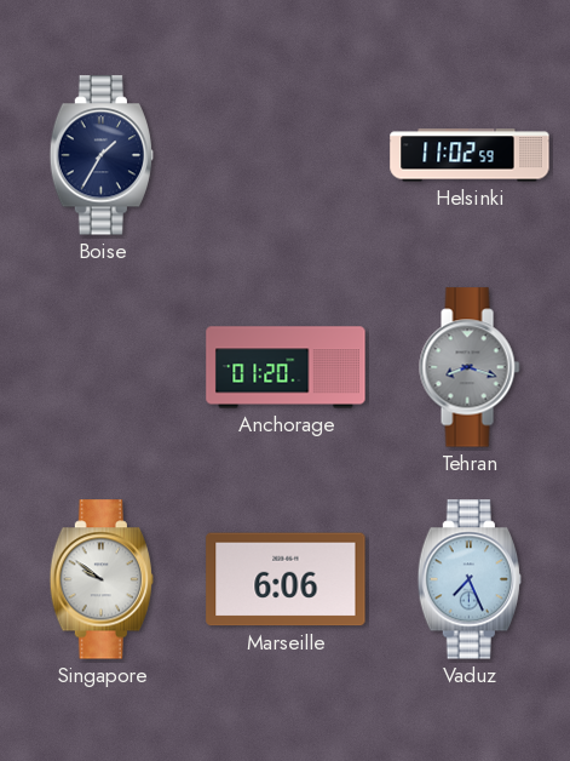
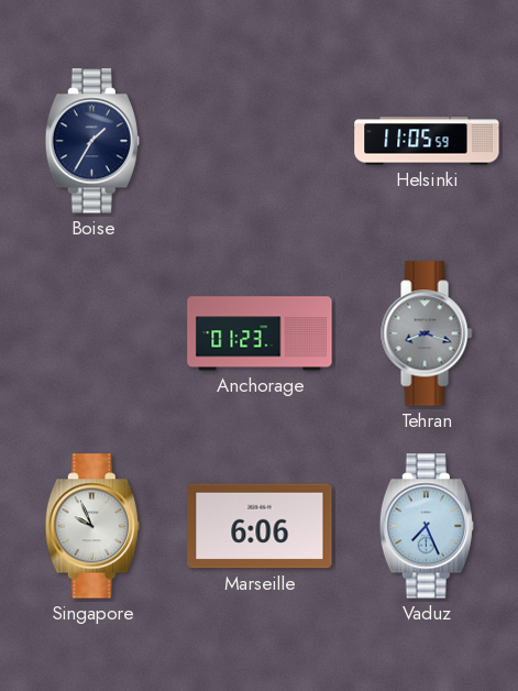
Helsinki: 11:02 -> 11:05 (427, 141)
Anchorage: 01:20 -> 01:23 (260, 333)
Singapore: 9:51 -> 9:56 (91, 526)
